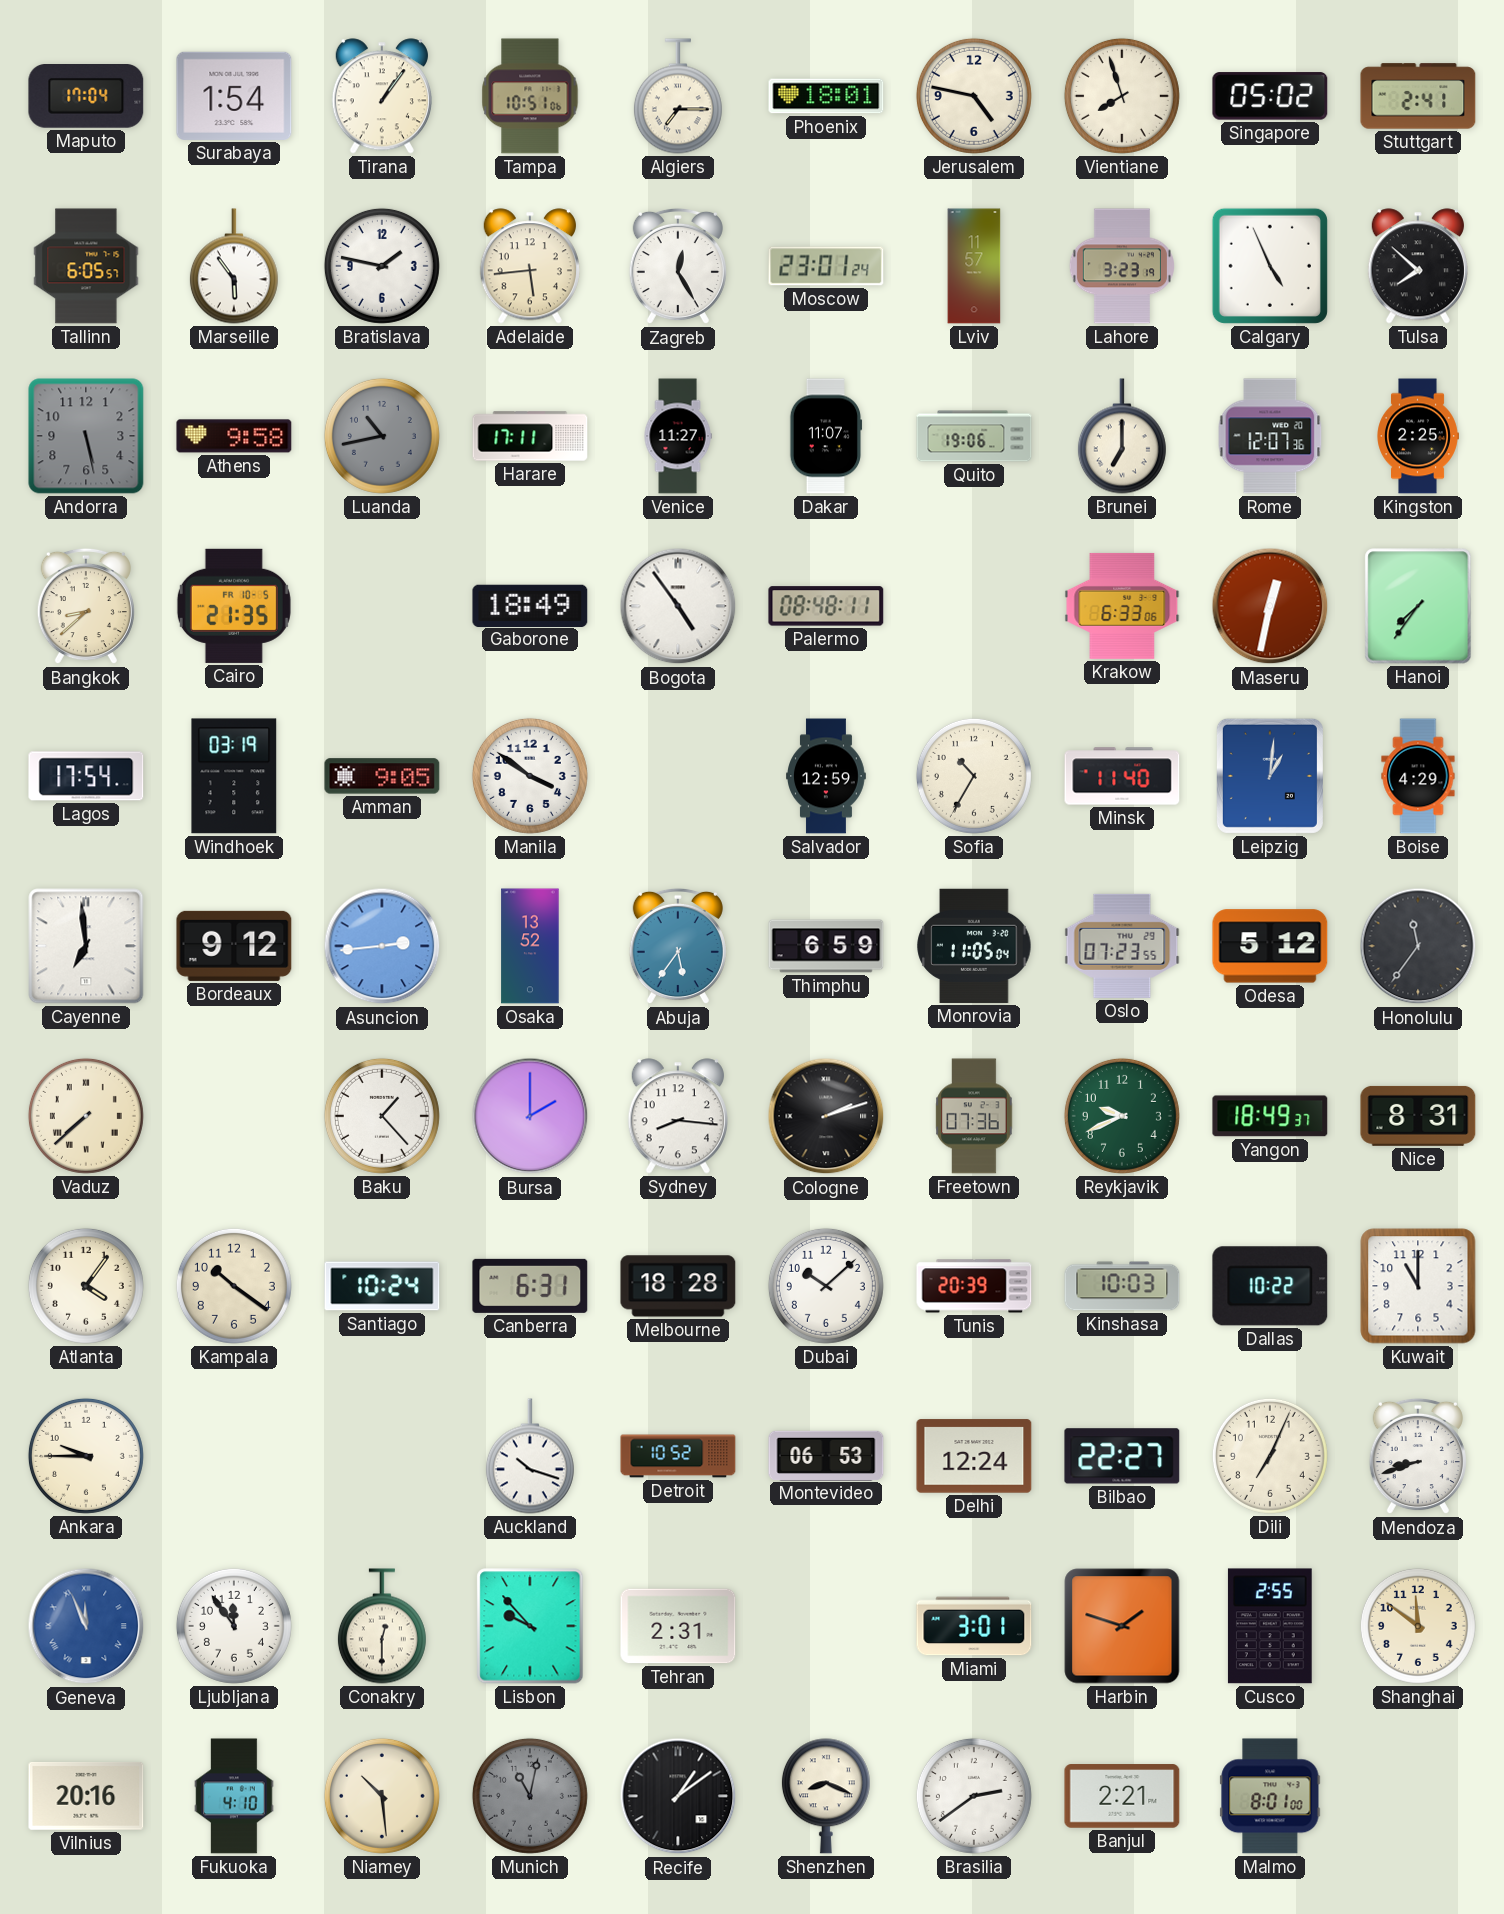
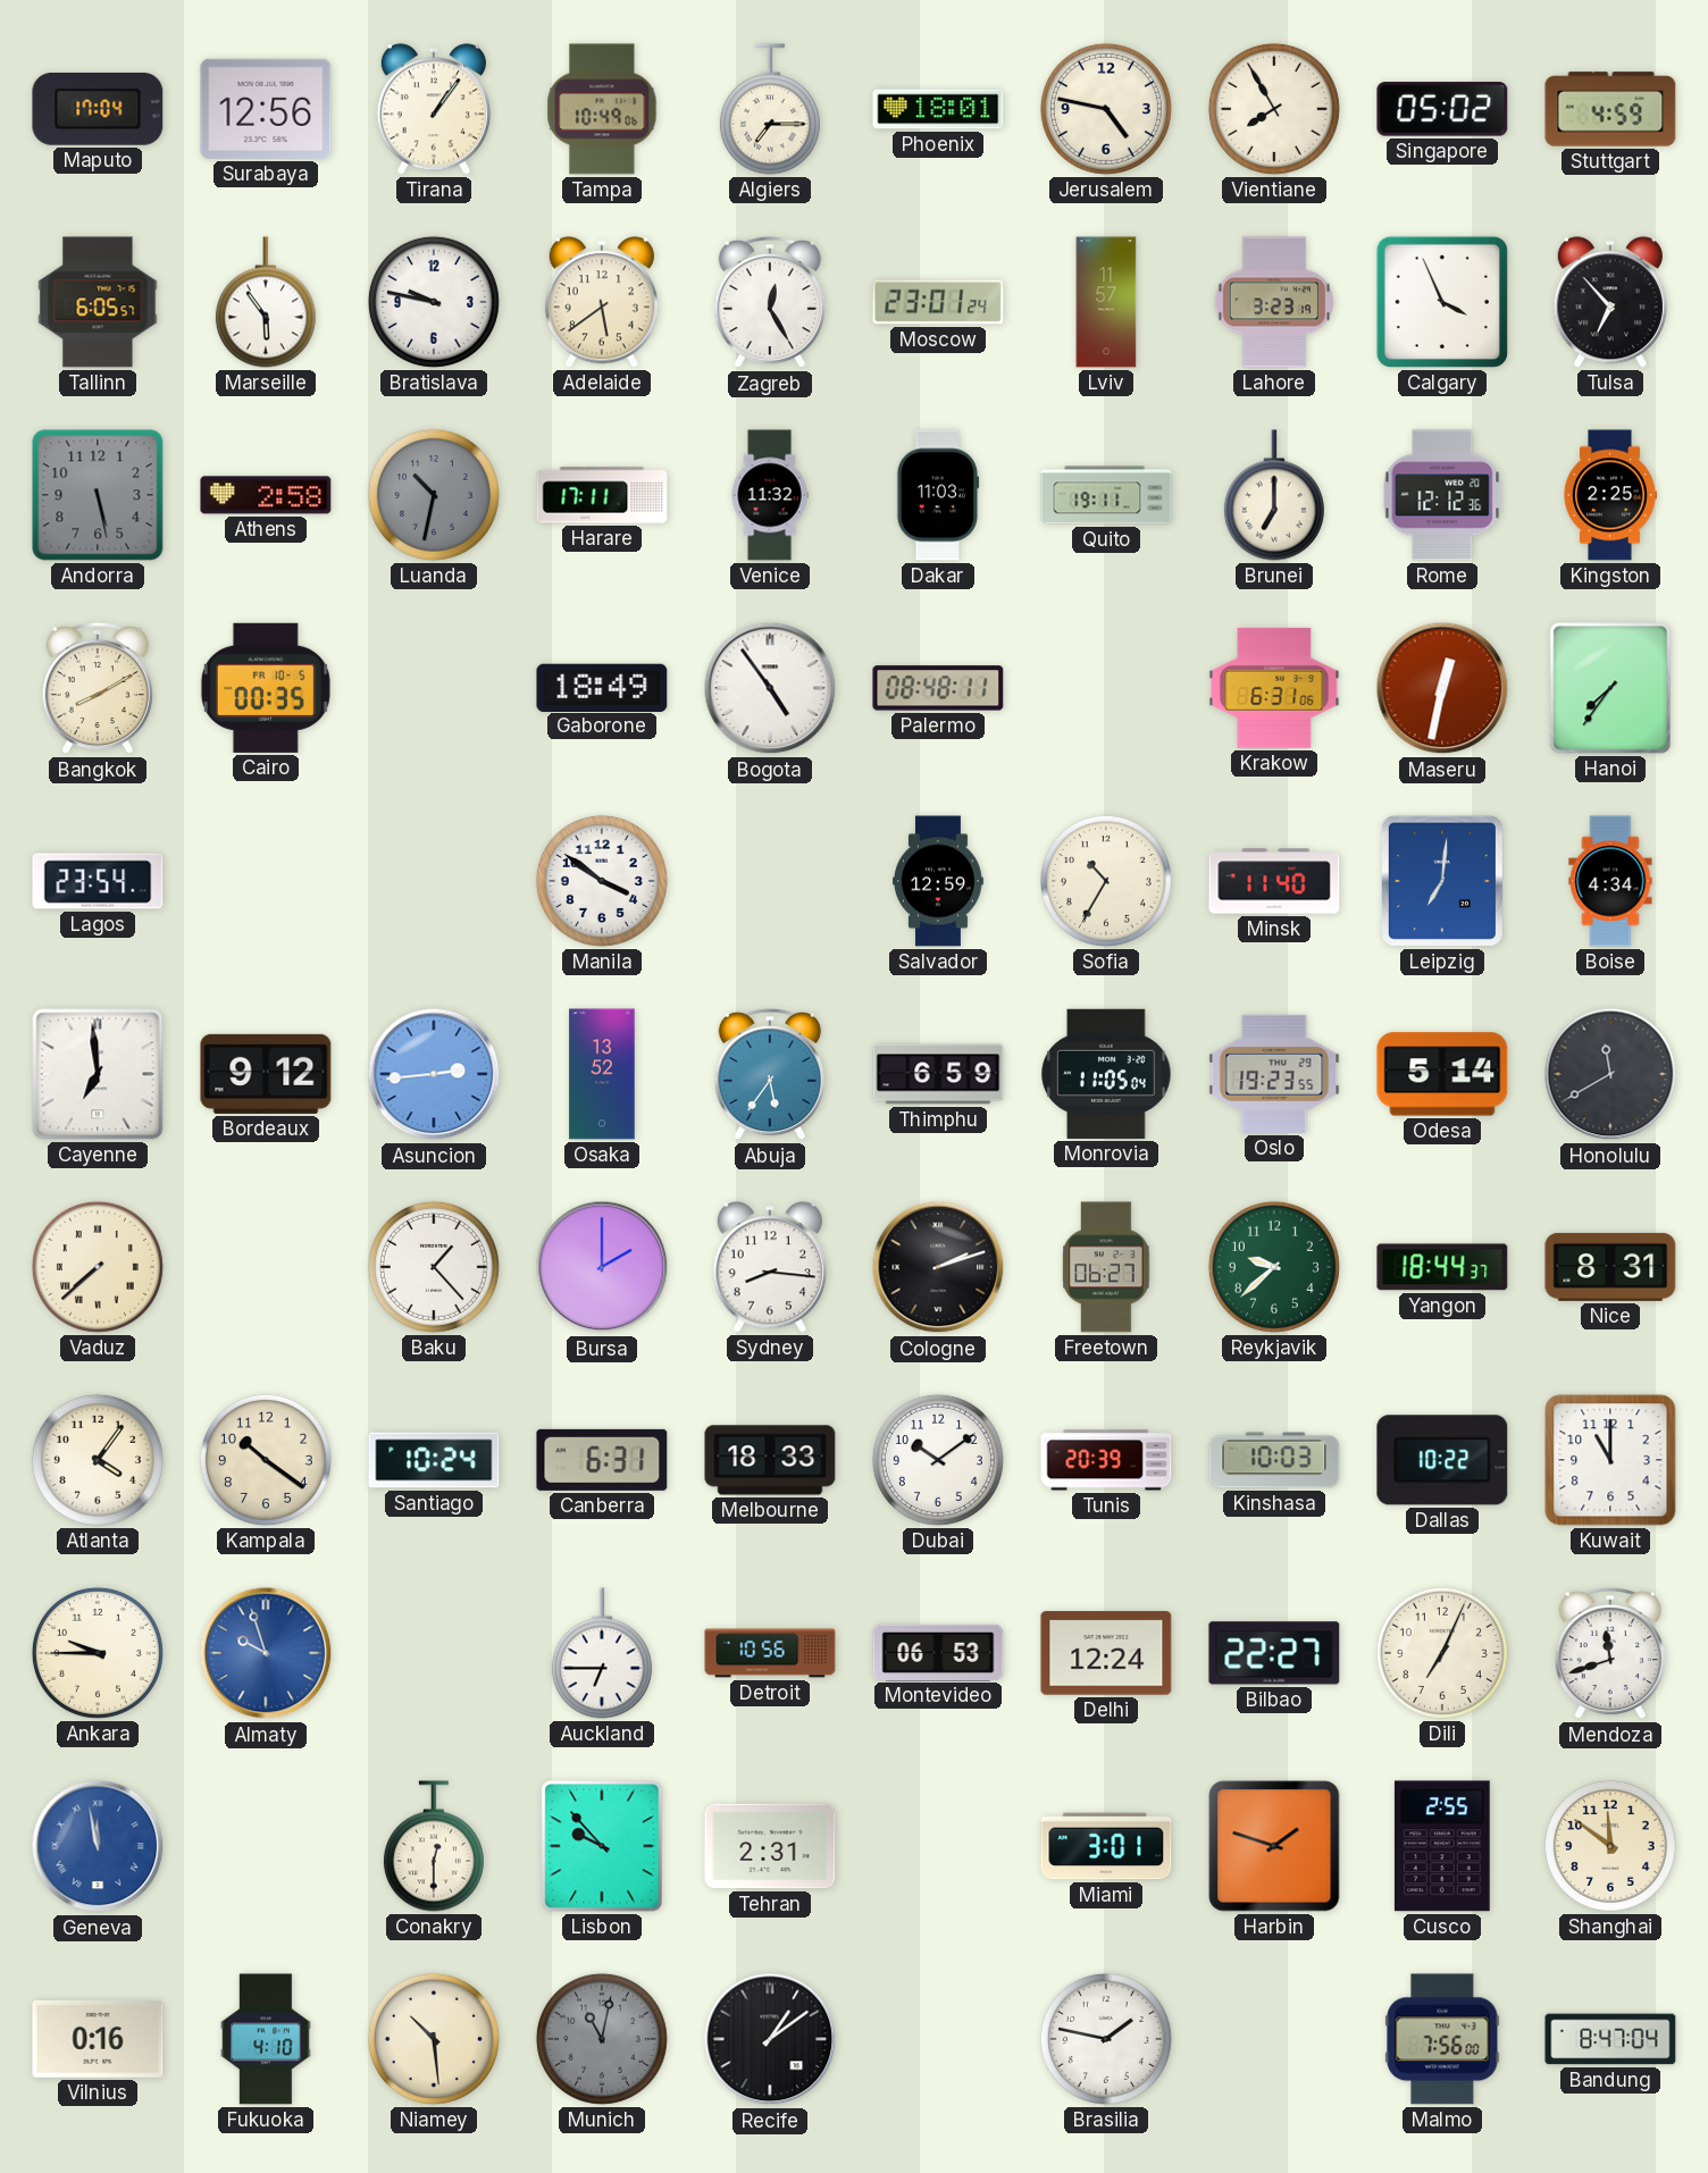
Surabaya: 1:54 -> 12:56 (266, 109)
Tampa: 10:51 -> 10:49 (602, 109)
Vientiane: 7:57 -> 7:55 (1274, 109)
Stuttgart: 2:41 -> 4:59 (1610, 109)
Bratislava: 1:47 -> 9:47 (434, 302)
Adelaide: 5:44 -> 5:39 (602, 302)
Calgary: 4:56 -> 3:56 (1442, 302)
Tulsa: 7:52 -> 6:53 (1610, 302)
Athens: 9:58 -> 2:58 (266, 495)
Luanda: 10:43 -> 10:32 (434, 495)
Venice: 11:27 -> 11:32 (770, 495)
Dakar: 11:07 -> 11:03 (938, 495)
Quito: 19:06 -> 19:11 (1106, 495)
Rome: 12:07 -> 12:12 (1442, 495)
Bangkok: 8:38 -> 8:10 (98, 688)
Cairo: 21:35 -> 00:35 (266, 688)
Krakow: 6:33 -> 6:31 (1274, 688)
Lagos: 17:54 -> 23:54 (98, 881)
Windhoek: 03:19 -> none (234, 776)
Amman: 9:05 -> none (382, 776)
Leipzig: 1:01 -> 7:01 (1442, 881)
Boise: 4:29 -> 4:34 (1610, 881)
Oslo: 07:23 -> 19:23 (1274, 1074)
Odesa: 5:12 -> 5:14 (1442, 1074)
Honolulu: 11:36 -> 11:40 (1610, 1074)
Freetown: 07:36 -> 06:27 (1106, 1267)
Reykjavik: 9:41 -> 9:38 (1274, 1267)
Yangon: 18:49 -> 18:44 (1442, 1267)
Melbourne: 18:28 -> 18:33 (770, 1460)
Dubai: 10:08 -> 10:09 (938, 1460)
Almaty: none -> 9:57 (266, 1653)
Auckland: 10:18 -> 6:45 (602, 1653)
Detroit: 10:52 -> 10:56 (770, 1653)
Mendoza: 8:42 -> 11:42 (1610, 1653)
Geneva: 11:56 -> 11:58 (98, 1846)
Ljubljana: 11:54 -> none (234, 1626)
Vilnius: 20:16 -> 0:16 (98, 2039)
Shenzhen: 8:19 -> none (826, 1796)
Brasilia: 2:39 -> 1:47 (1106, 2039)
Banjul: 2:21 -> none (1122, 1796)
Malmo: 8:01 -> 7:56 (1442, 2039)
Bandung: none -> 8:47 (1610, 2039)
